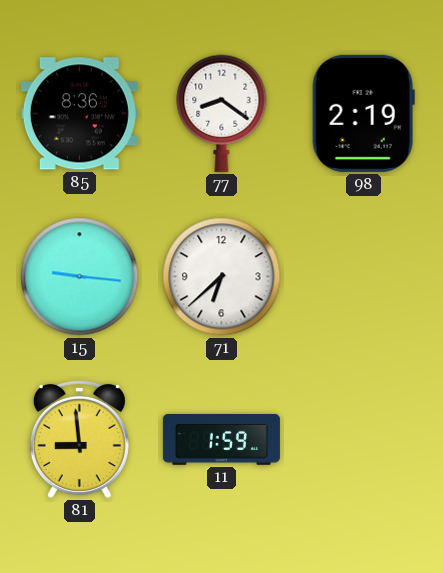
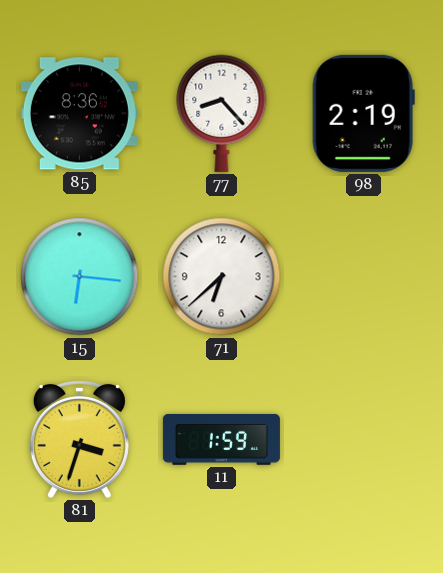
77: 8:21 -> 8:23 (222, 113)
15: 9:16 -> 6:16 (80, 277)
81: 8:59 -> 3:33 (79, 439)
